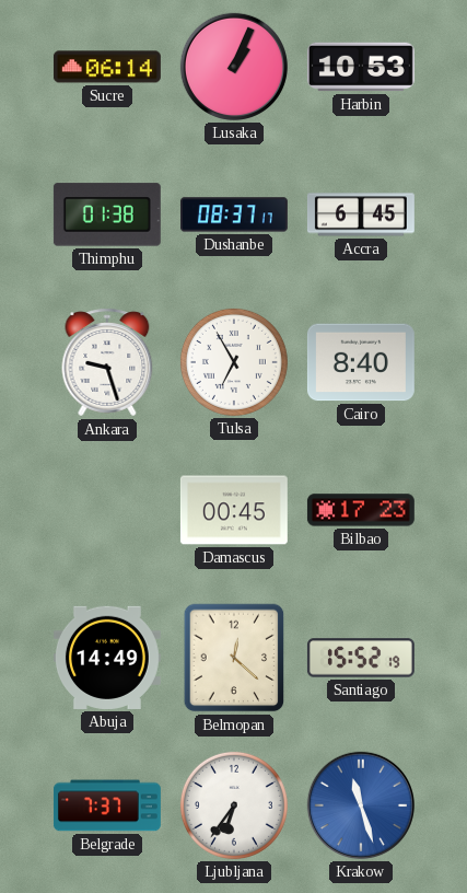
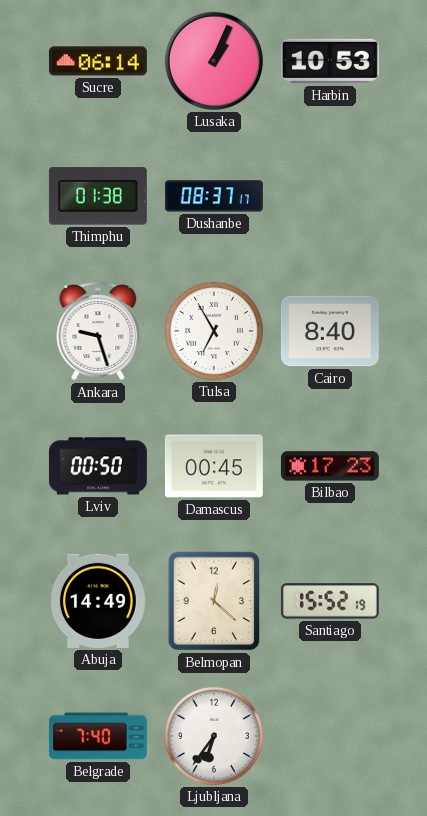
Accra: 6:45 -> none (361, 214)
Lviv: none -> 00:50 (98, 466)
Belgrade: 7:37 -> 7:40 (98, 736)
Krakow: 11:27 -> none (361, 805)
